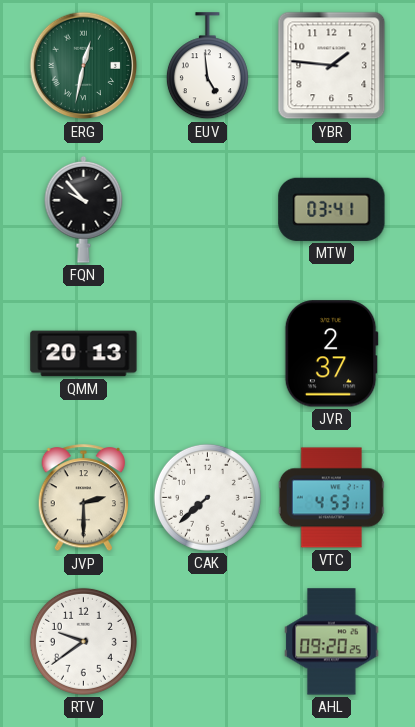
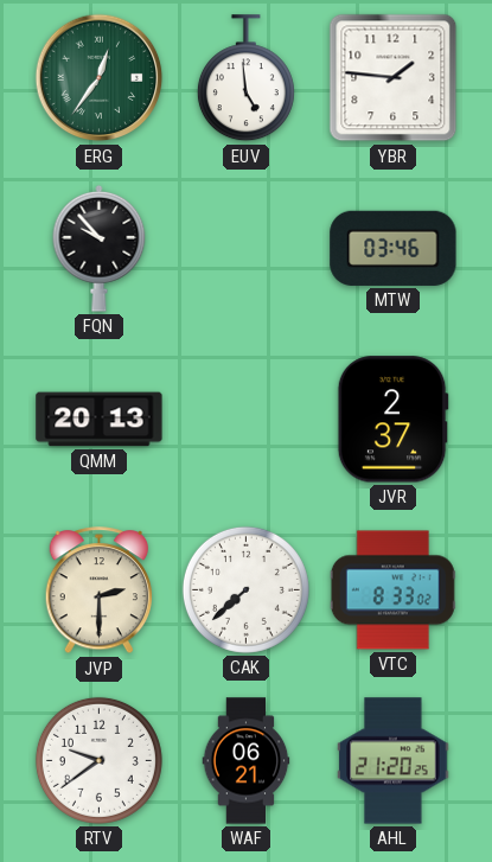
ERG: 12:32 -> 12:36 (100, 78)
MTW: 03:41 -> 03:46 (394, 248)
VTC: 4:53 -> 8:33 (392, 590)
WAF: none -> 06:21 (247, 761)
AHL: 09:20 -> 21:20 (394, 761)
